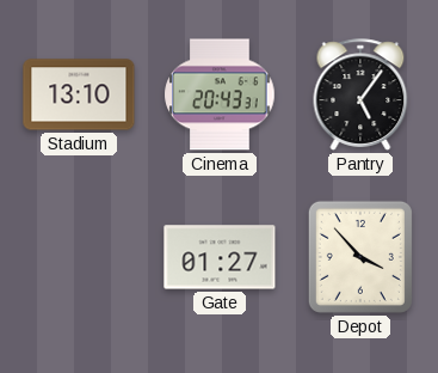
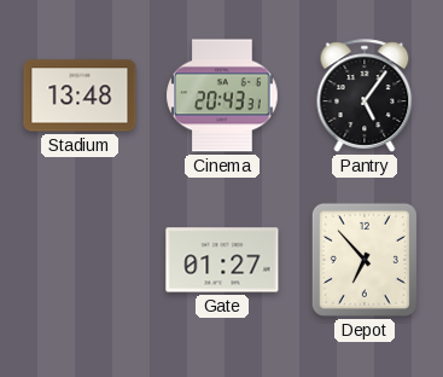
Stadium: 13:10 -> 13:48 (80, 95)
Depot: 3:53 -> 6:53 (365, 260)
